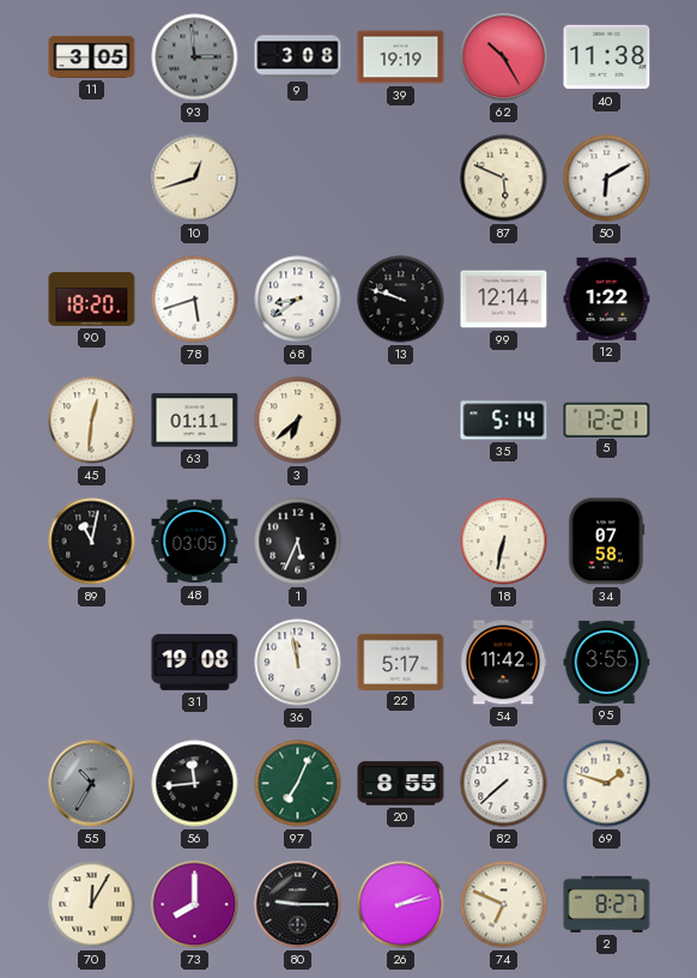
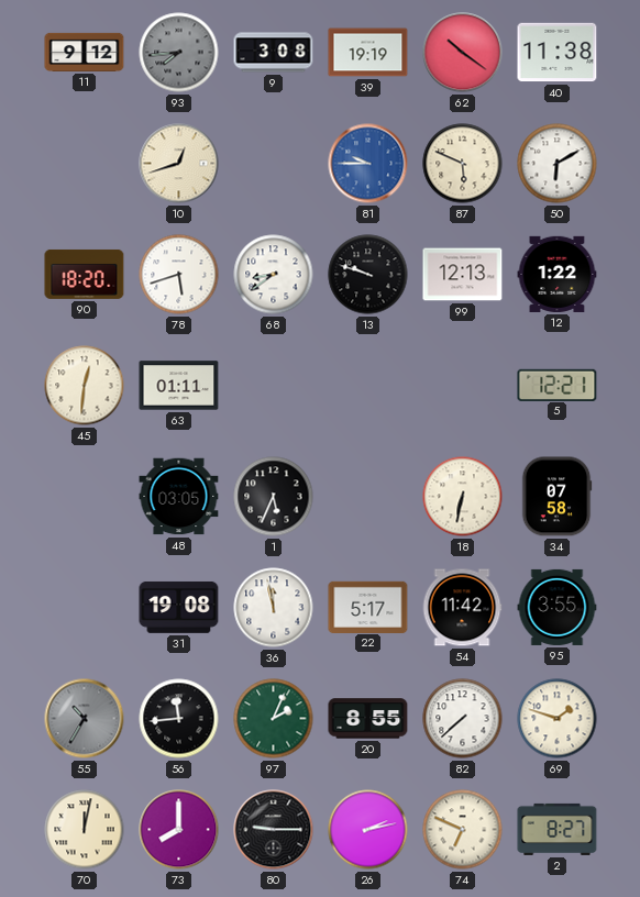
11: 3:05 -> 9:12 (85, 52)
93: 2:59 -> 7:44 (179, 53)
62: 10:25 -> 10:21 (463, 53)
81: none -> 9:45 (368, 164)
99: 12:14 -> 12:13 (463, 275)
3: 6:38 -> none (298, 421)
35: 5:14 -> none (504, 421)
89: 11:02 -> none (92, 542)
97: 7:04 -> 2:04 (274, 719)
70: 12:05 -> 12:02 (85, 830)
